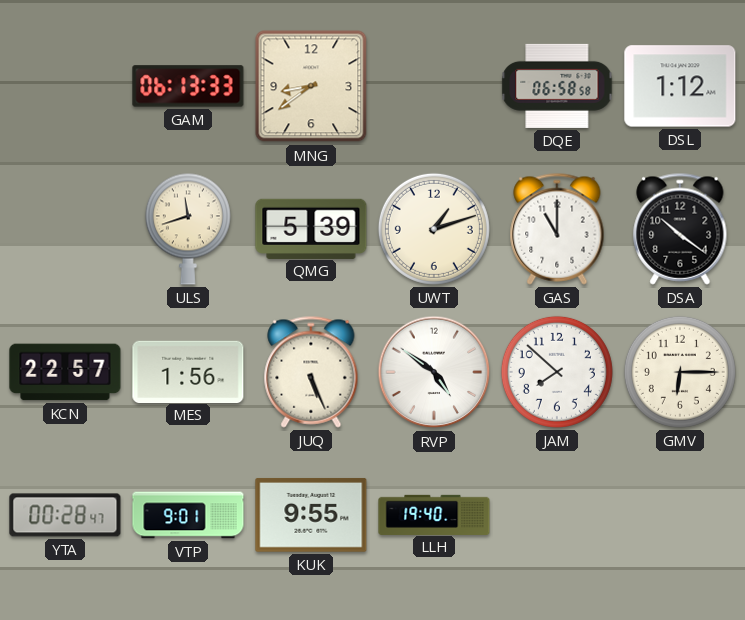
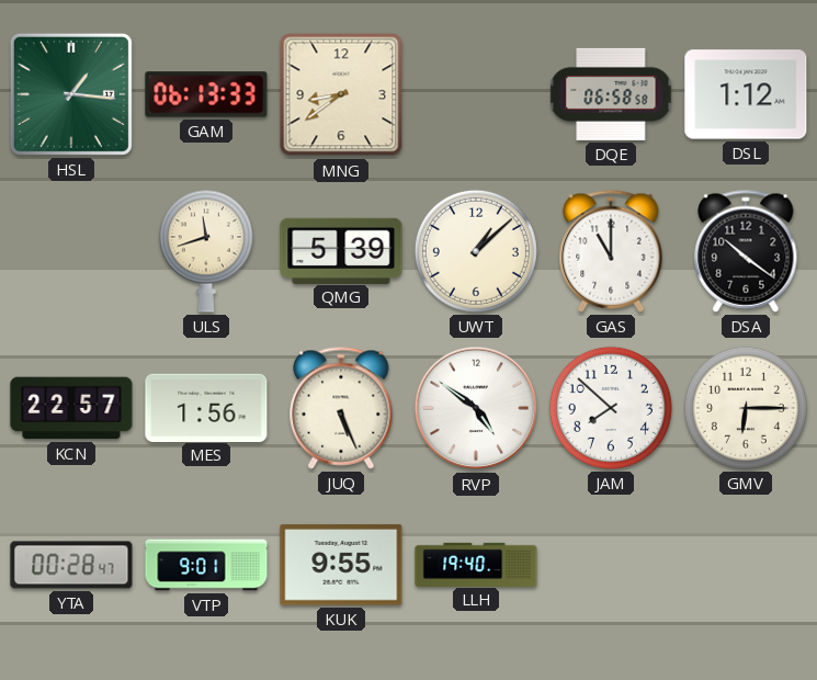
HSL: none -> 1:16 (71, 94)
UWT: 1:12 -> 1:08 (476, 251)
